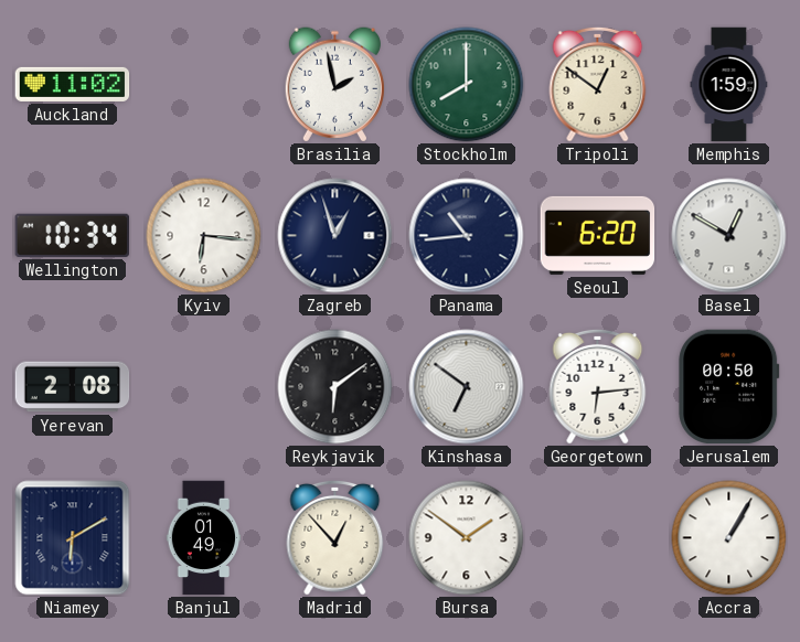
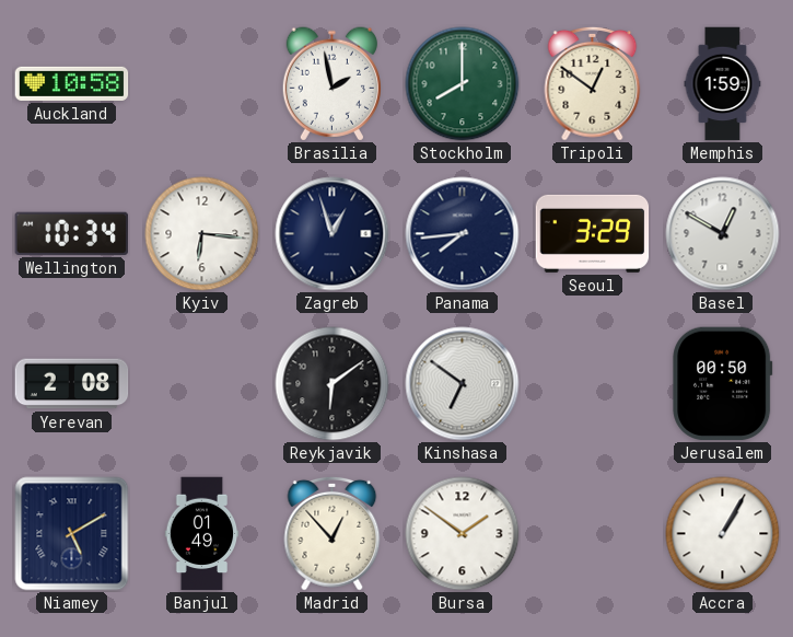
Auckland: 11:02 -> 10:58 (72, 83)
Panama: 10:44 -> 7:44 (463, 234)
Seoul: 6:20 -> 3:29 (593, 233)
Georgetown: 6:14 -> none (598, 386)
Niamey: 6:10 -> 5:10 (72, 534)
